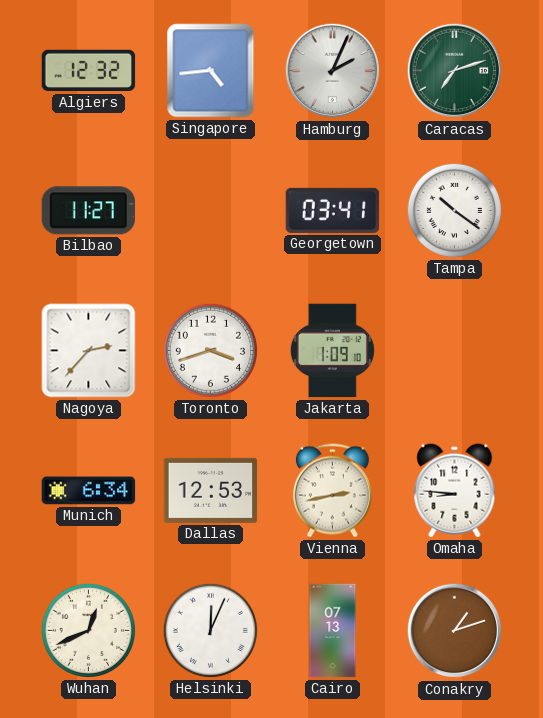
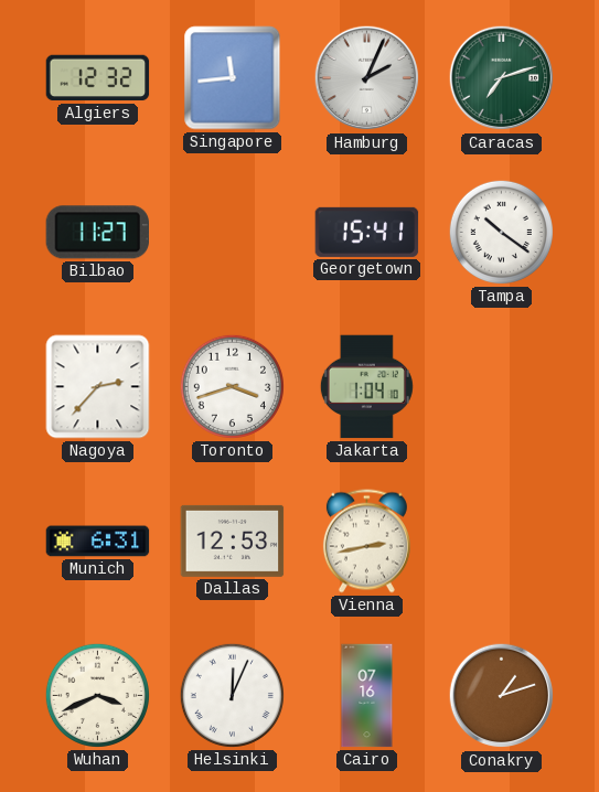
Singapore: 4:44 -> 11:44 (233, 78)
Georgetown: 03:41 -> 15:41 (367, 232)
Jakarta: 1:09 -> 1:04 (366, 387)
Munich: 6:34 -> 6:31 (98, 542)
Omaha: 8:46 -> none (455, 491)
Wuhan: 12:41 -> 3:41 (97, 695)
Cairo: 07:13 -> 07:16 (367, 696)
